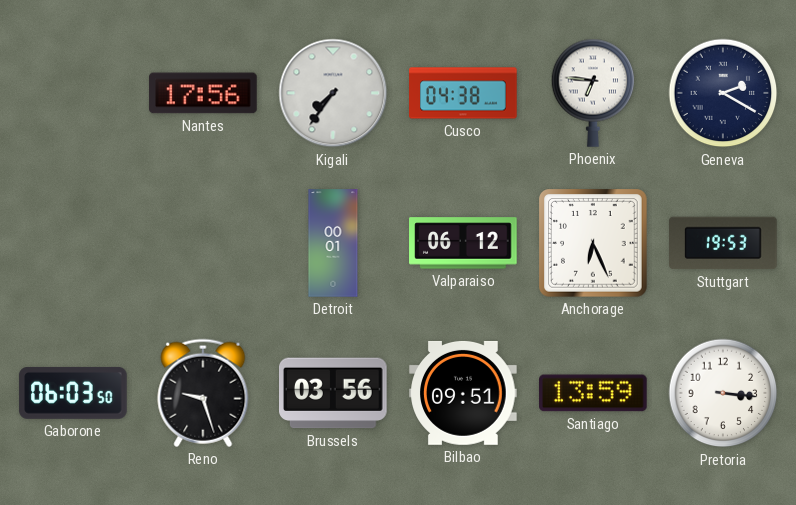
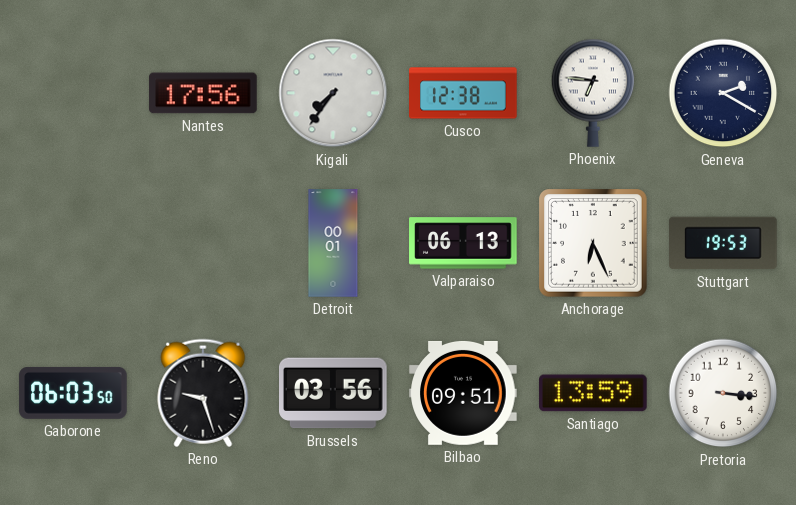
Cusco: 04:38 -> 12:38 (463, 93)
Valparaiso: 06:12 -> 06:13 (463, 243)
